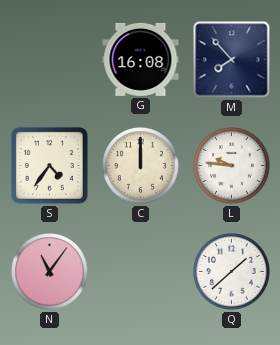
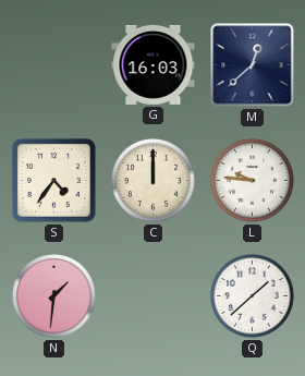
G: 16:08 -> 16:03 (154, 64)
M: 7:53 -> 12:38 (253, 65)
N: 11:06 -> 1:31 (54, 296)
